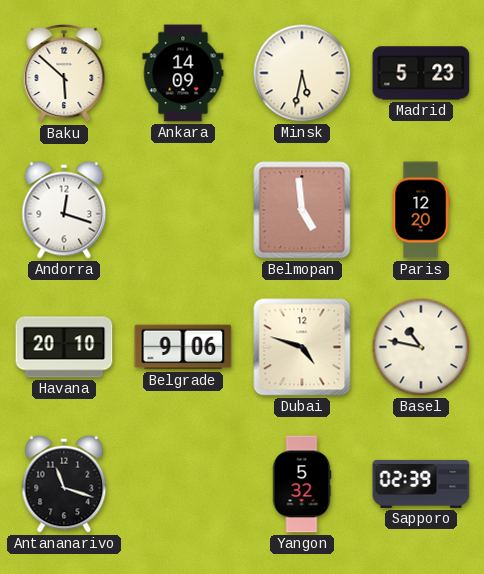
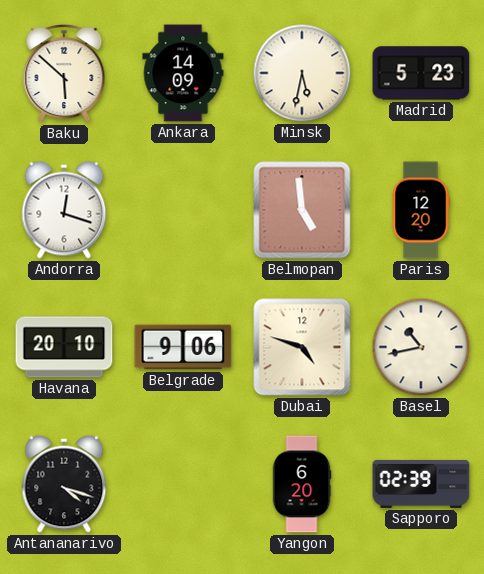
Basel: 10:47 -> 10:43 (421, 347)
Antananarivo: 11:18 -> 4:18 (64, 484)
Yangon: 5:32 -> 6:20 (302, 484)
